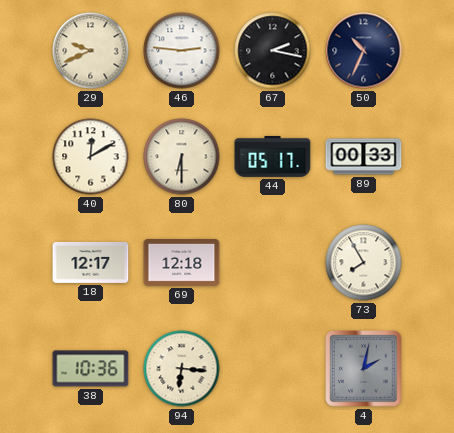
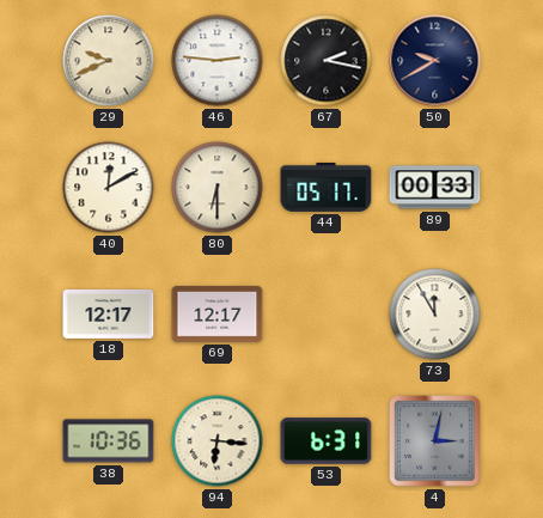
50: 10:34 -> 9:40 (435, 61)
69: 12:18 -> 12:17 (218, 313)
73: 7:55 -> 11:55 (435, 315)
53: none -> 6:31 (327, 441)
4: 2:02 -> 3:02 (435, 441)
